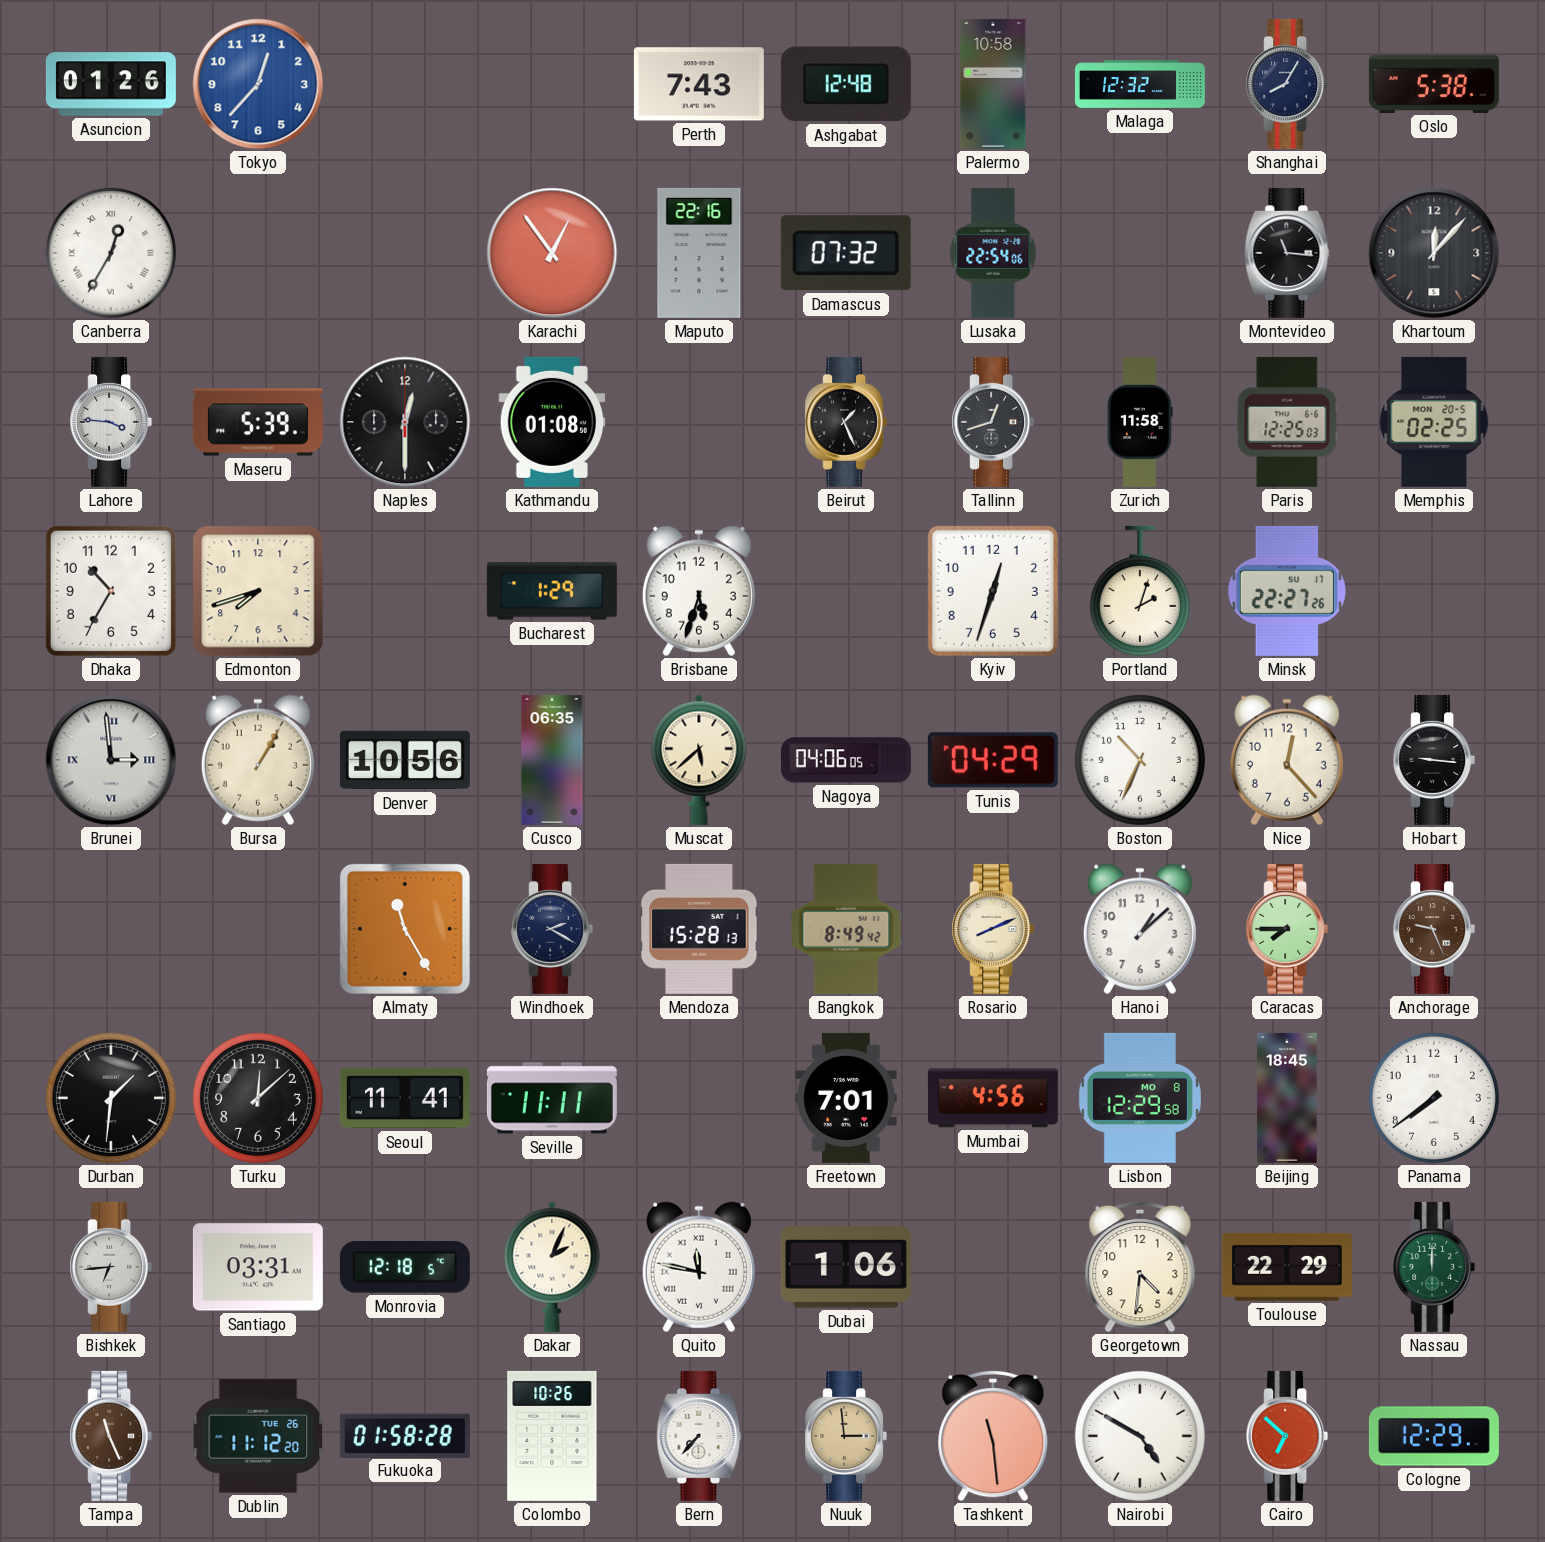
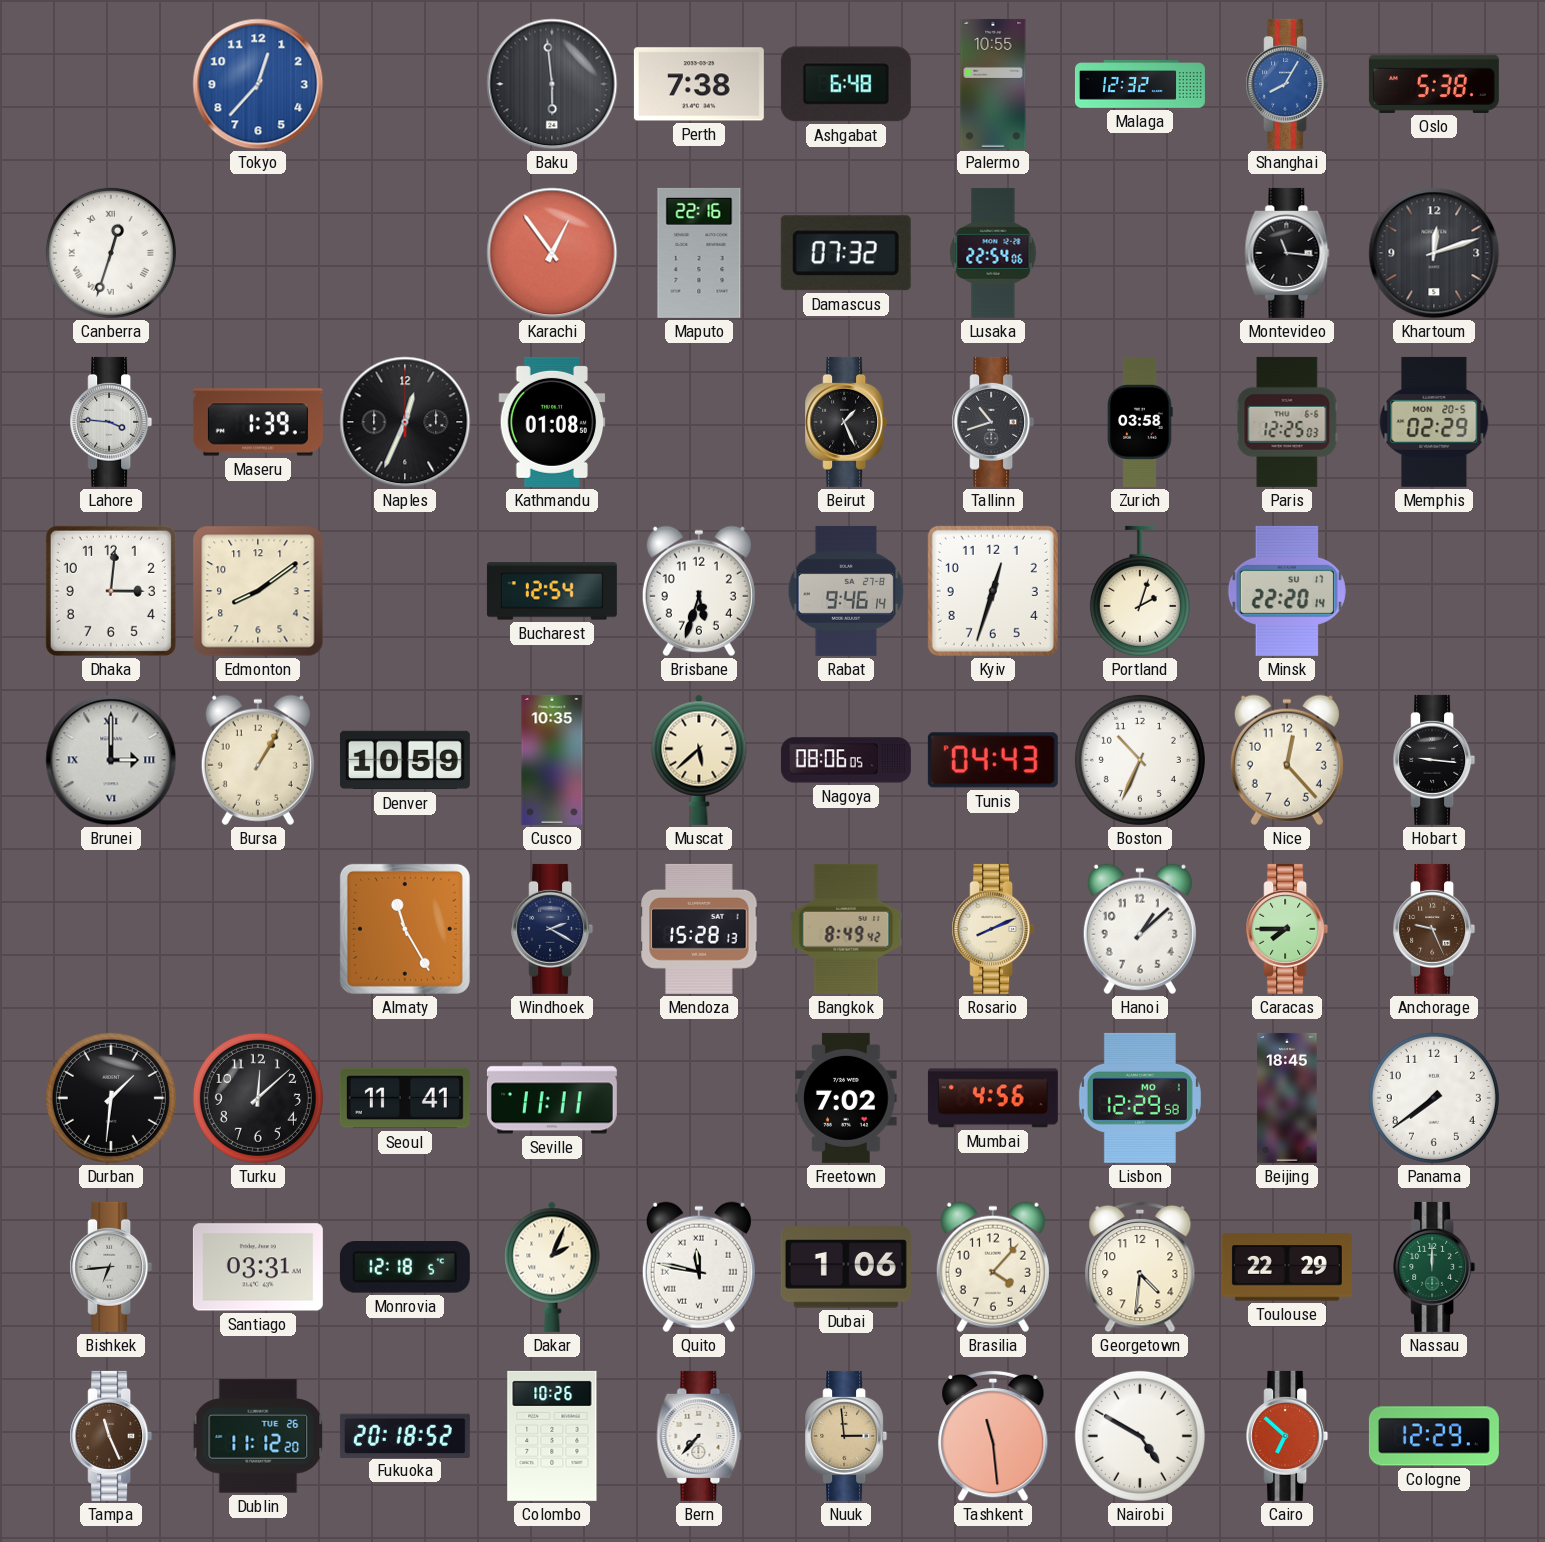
Asuncion: 01:26 -> none (111, 84)
Baku: none -> 5:59 (552, 84)
Perth: 7:43 -> 7:38 (699, 84)
Ashgabat: 12:48 -> 6:48 (846, 84)
Palermo: 10:58 -> 10:55 (993, 84)
Shanghai dial: navy -> blue (1287, 84)
Canberra: 12:35 -> 12:33 (111, 253)
Khartoum: 12:07 -> 12:12 (1434, 253)
Maseru: 5:39 -> 1:39 (258, 422)
Naples: 12:30 -> 12:34 (405, 422)
Tallinn: 12:42 -> 10:42 (993, 422)
Zurich: 11:58 -> 03:58 (1140, 422)
Memphis: 02:25 -> 02:29 (1434, 422)
Dhaka: 10:35 -> 3:01 (111, 591)
Edmonton: 7:42 -> 8:09 (258, 591)
Bucharest: 1:29 -> 12:54 (552, 591)
Rabat: none -> 9:46 (846, 591)
Minsk: 22:27 -> 22:20 (1287, 591)
Brunei: 2:59 -> 3:00 (111, 760)
Denver: 10:56 -> 10:59 (405, 760)
Cusco: 06:35 -> 10:35 (552, 760)
Nagoya: 04:06 -> 08:06 (846, 760)
Tunis: 04:29 -> 04:43 (993, 760)
Freetown: 7:01 -> 7:02 (846, 1098)
Lisbon date: MO 8 -> MO 1 (1140, 1098)
Brasilia: none -> 4:07 (993, 1267)
Fukuoka: 01:58 -> 20:18 (405, 1435)
